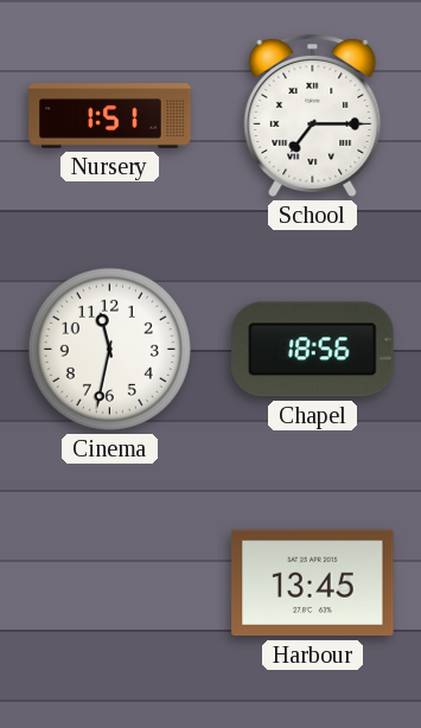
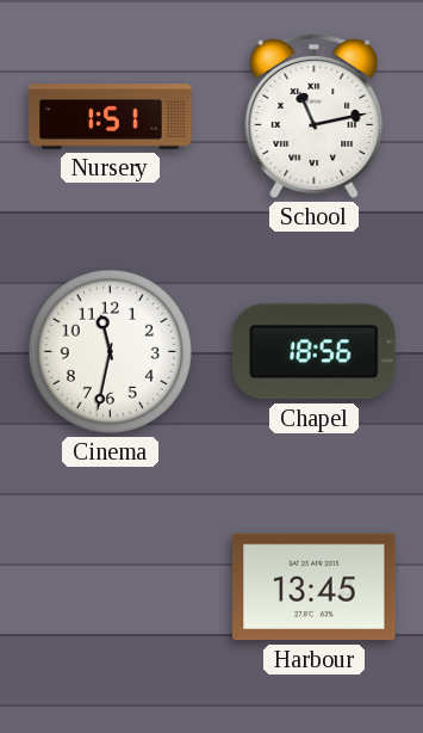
School: 7:15 -> 11:13 (315, 116)
